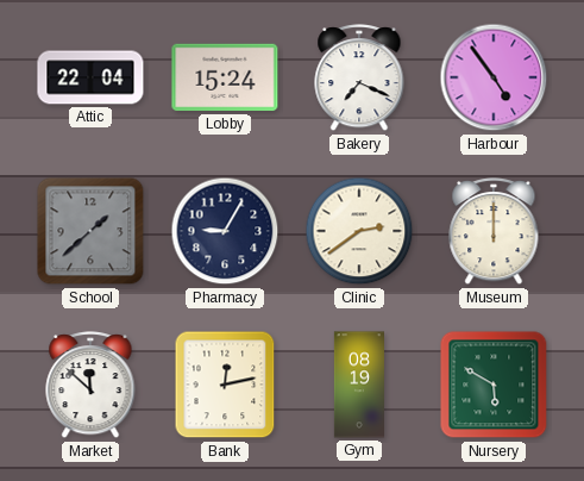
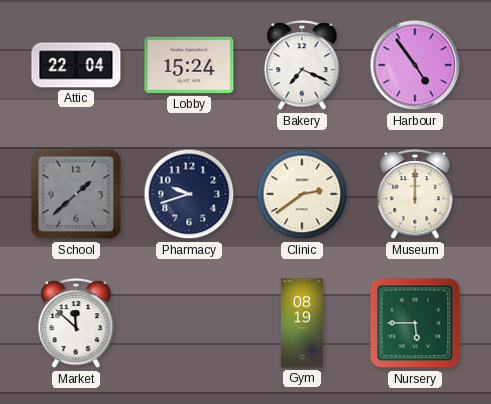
Pharmacy: 9:05 -> 9:42 (189, 194)
Bank: 12:13 -> none (225, 385)
Nursery: 5:50 -> 5:45 (415, 323)
